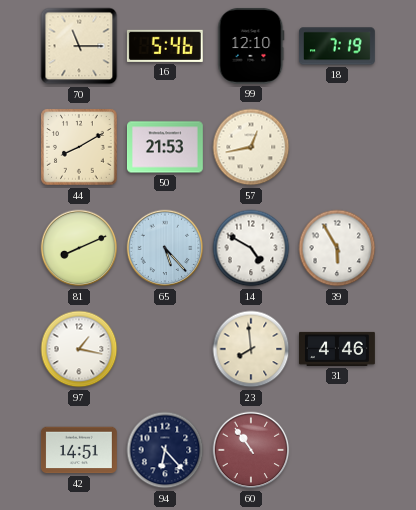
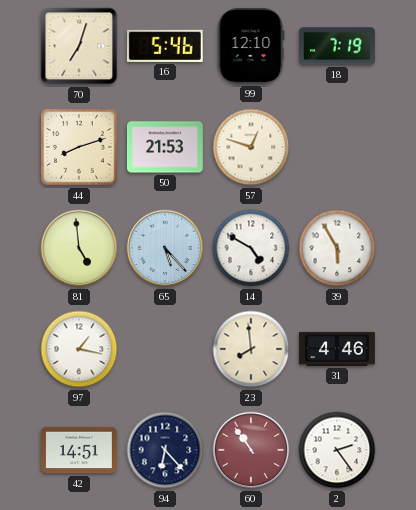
70: 11:15 -> 7:03 (79, 46)
44: 8:10 -> 8:12 (79, 147)
57: 12:43 -> 12:48 (251, 147)
81: 8:11 -> 4:59 (79, 248)
2: none -> 2:24 (337, 450)
